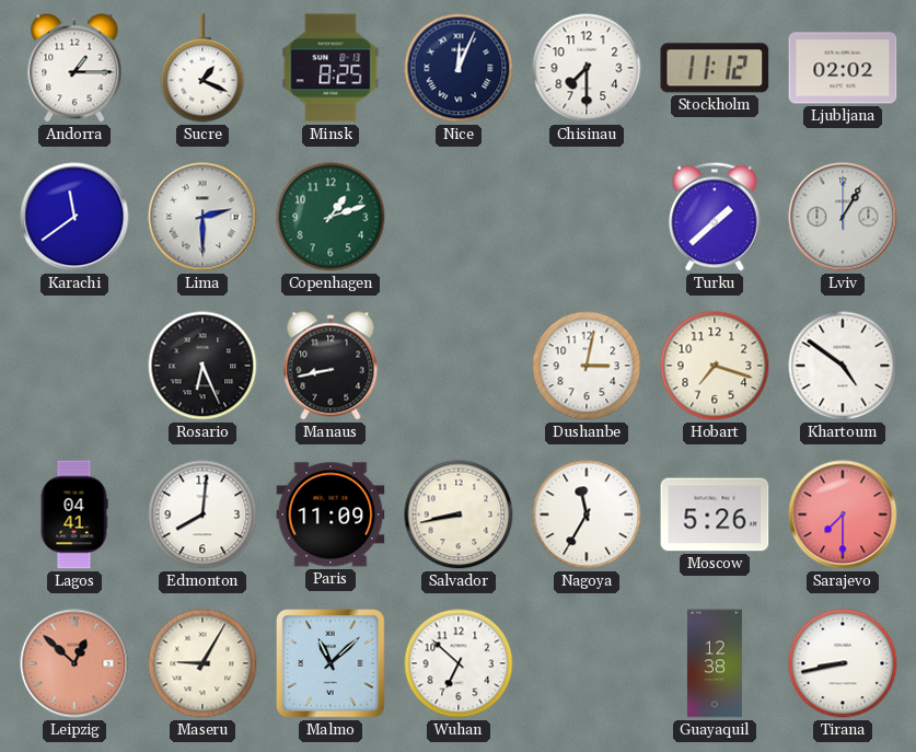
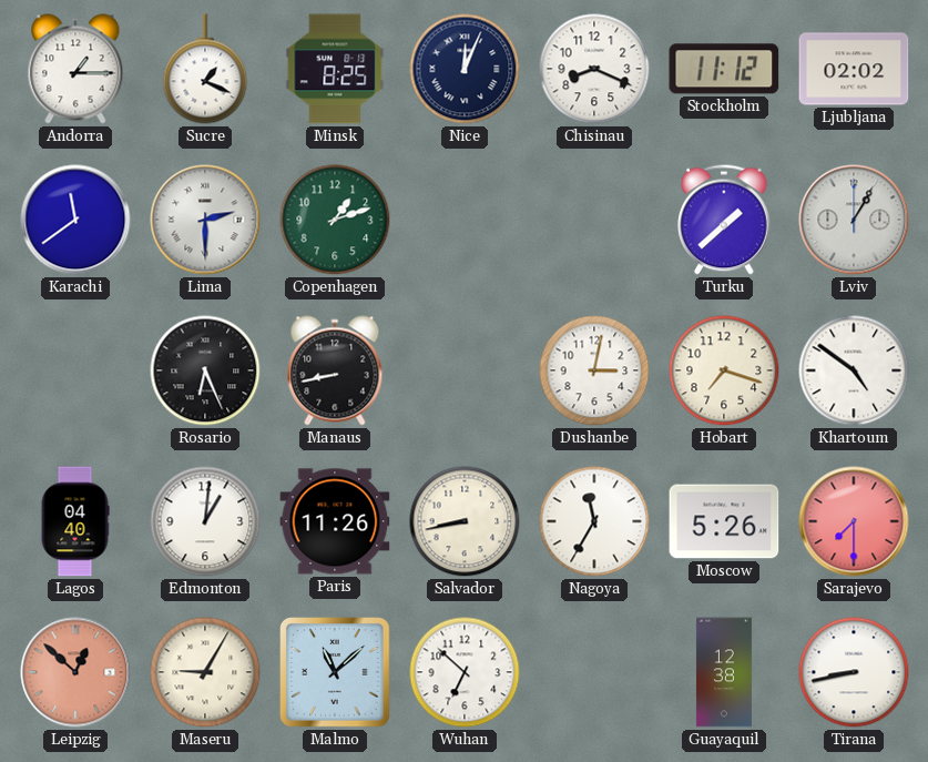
Chisinau: 7:30 -> 8:19 (594, 69)
Lagos: 04:41 -> 04:40 (75, 521)
Edmonton: 8:01 -> 1:01 (205, 521)
Paris: 11:09 -> 11:26 (335, 521)
